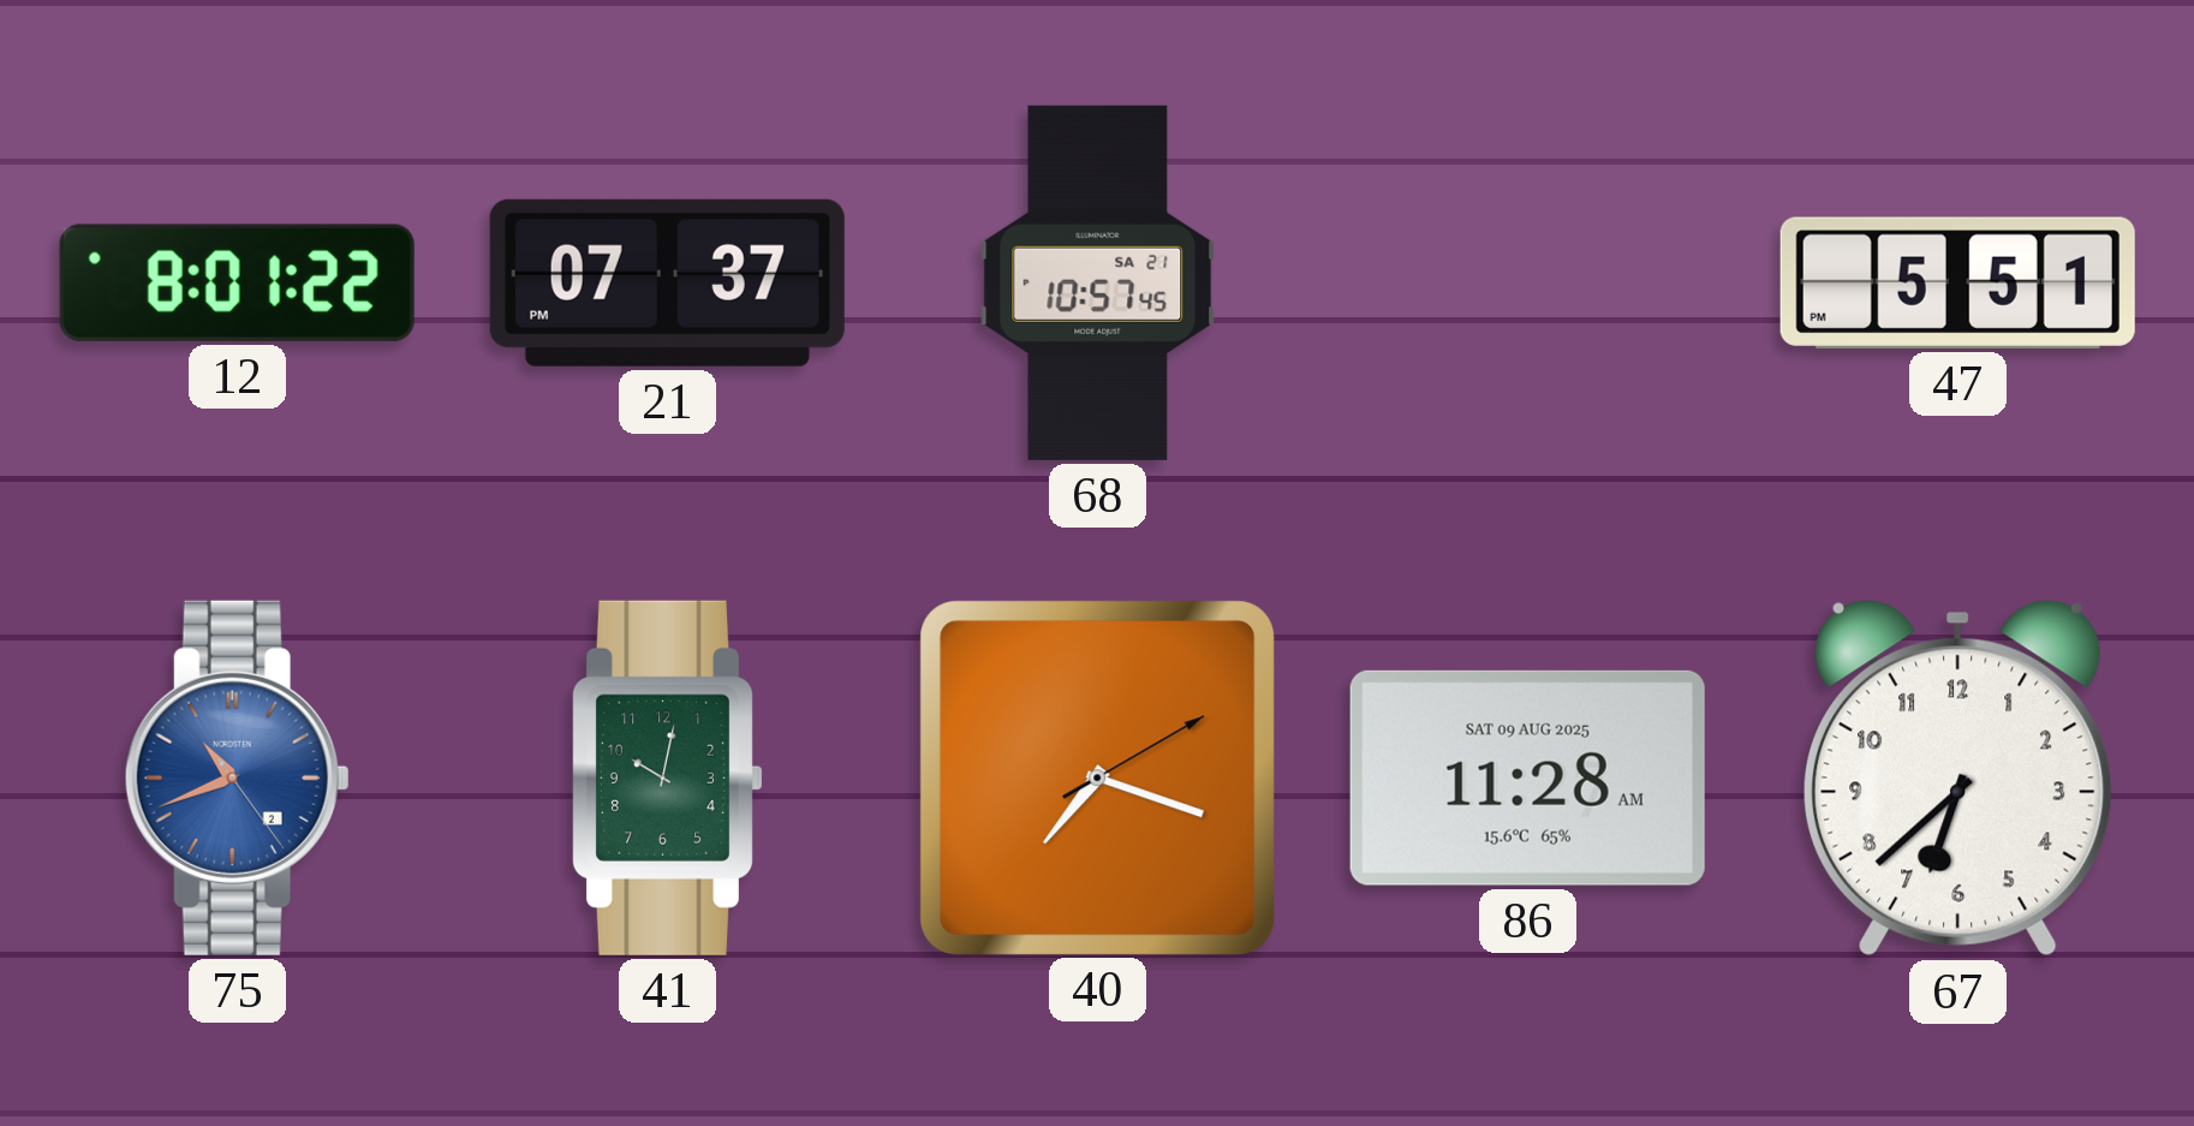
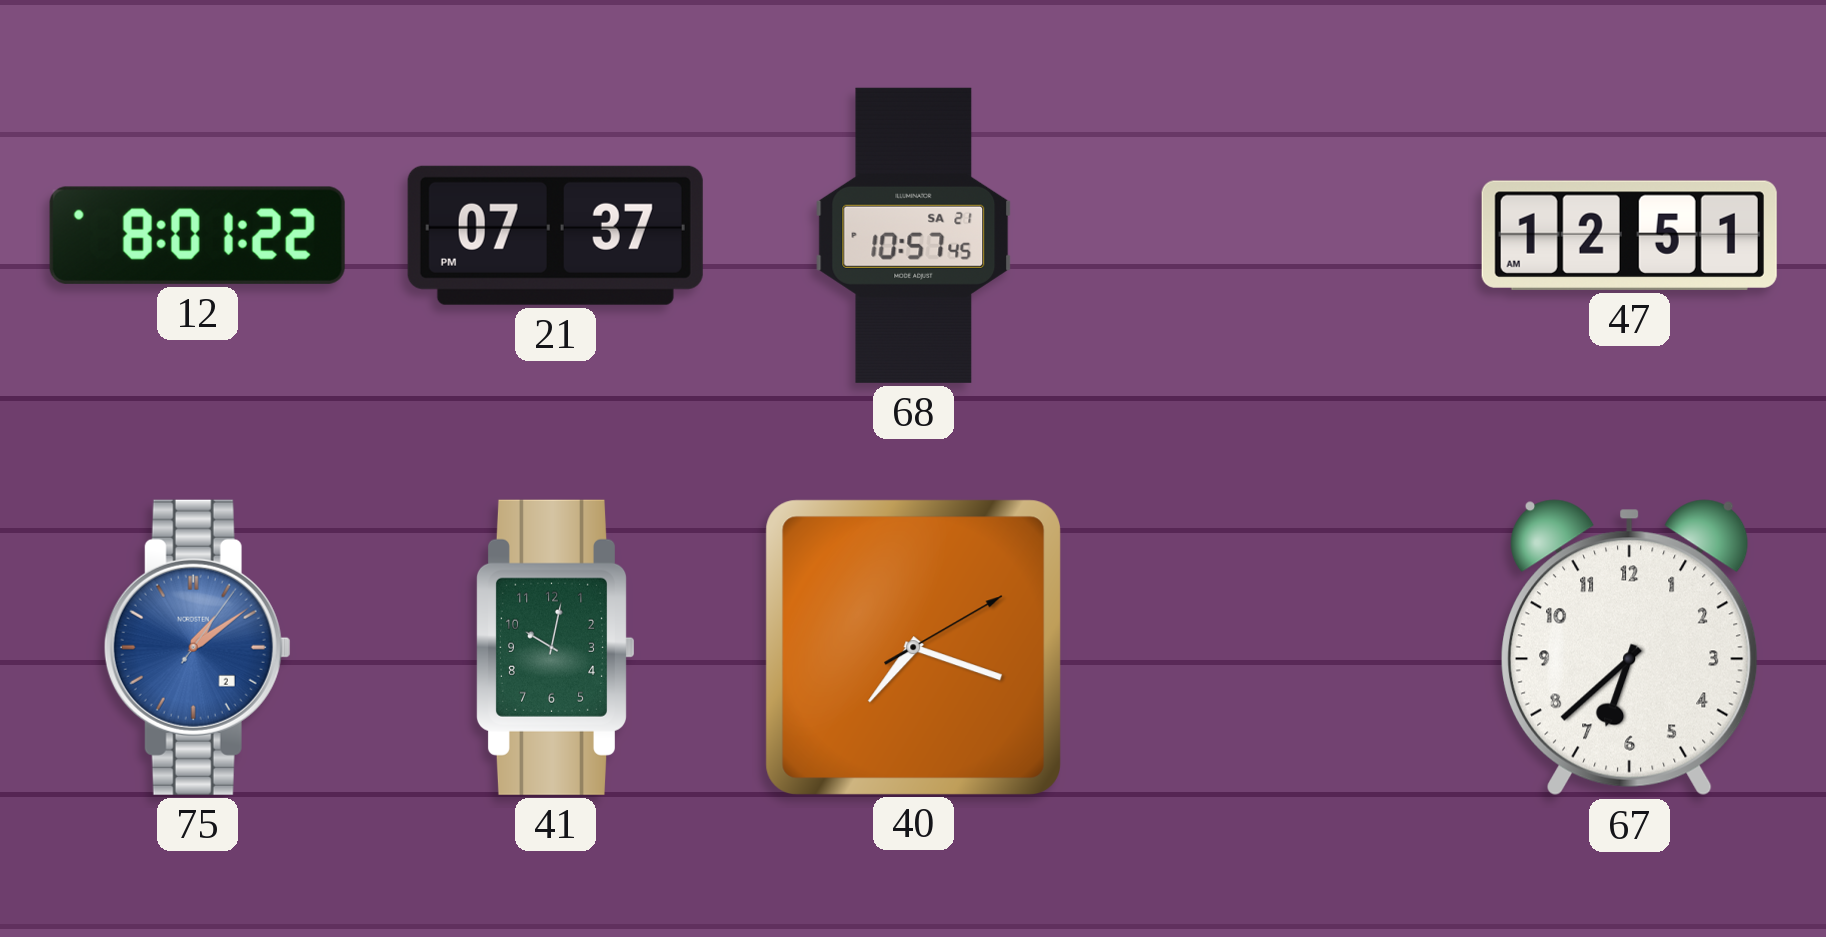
47: 5:51 -> 12:51 (1629, 235)
75: 10:41 -> 1:09 (197, 647)
86: 11:28 -> none (1527, 778)
